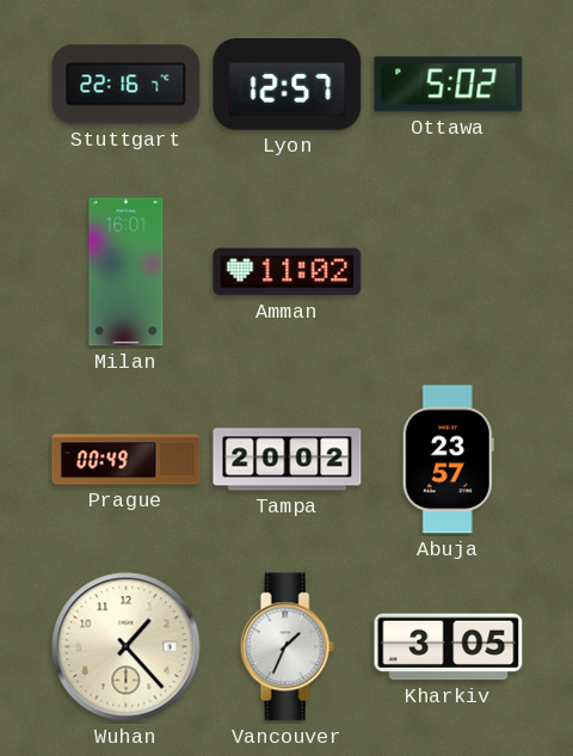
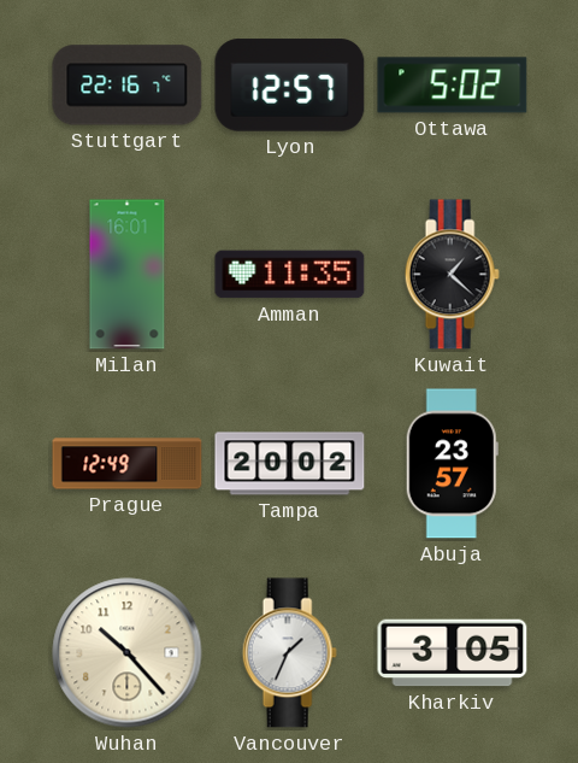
Amman: 11:02 -> 11:35 (290, 275)
Kuwait: none -> 1:22 (452, 275)
Prague: 00:49 -> 12:49 (128, 464)
Wuhan: 1:23 -> 10:23 (128, 653)
